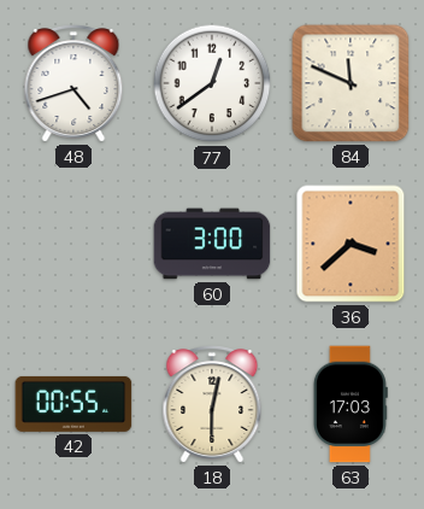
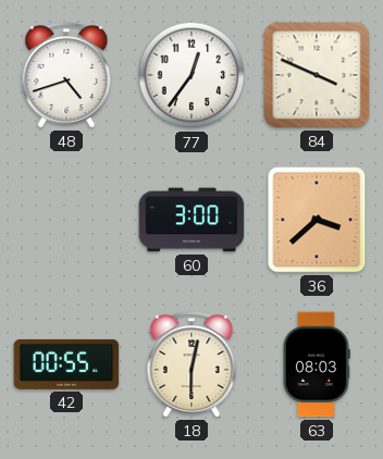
77: 12:39 -> 12:36 (191, 75)
84: 11:49 -> 3:49 (317, 75)
63: 17:03 -> 08:03 (317, 364)
